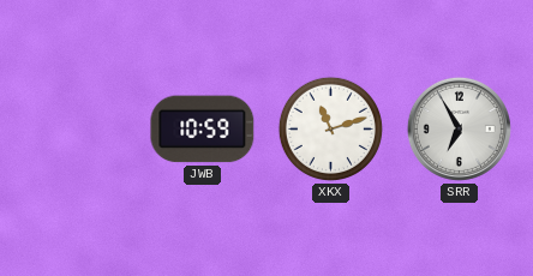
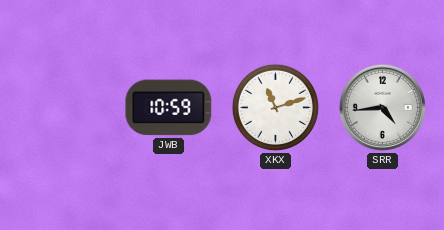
SRR: 6:55 -> 4:44 (382, 107)
